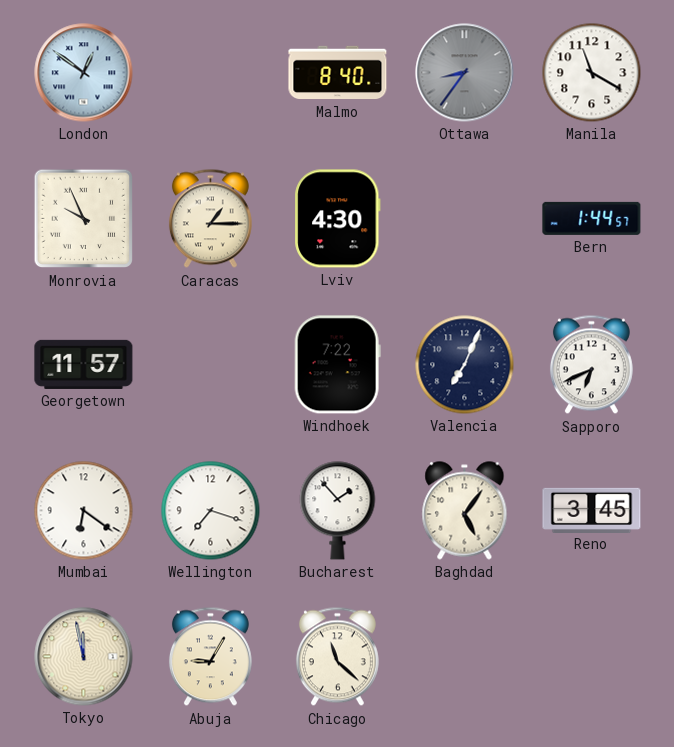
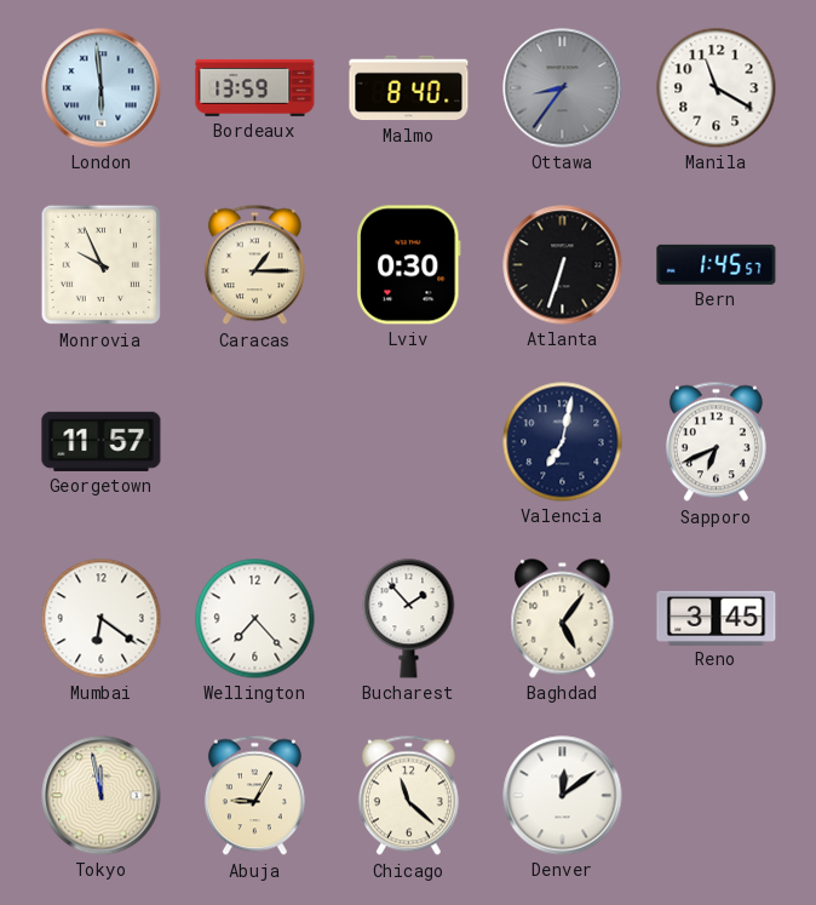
London: 12:51 -> 5:59 (102, 88)
Bordeaux: none -> 13:59 (255, 87)
Lviv: 4:30 -> 0:30 (409, 265)
Atlanta: none -> 6:33 (563, 265)
Bern: 1:44 -> 1:45 (717, 264)
Windhoek: 7:22 -> none (337, 365)
Valencia: 7:04 -> 7:02 (563, 442)
Wellington: 7:18 -> 7:23 (255, 619)
Denver: none -> 12:09 (563, 796)
